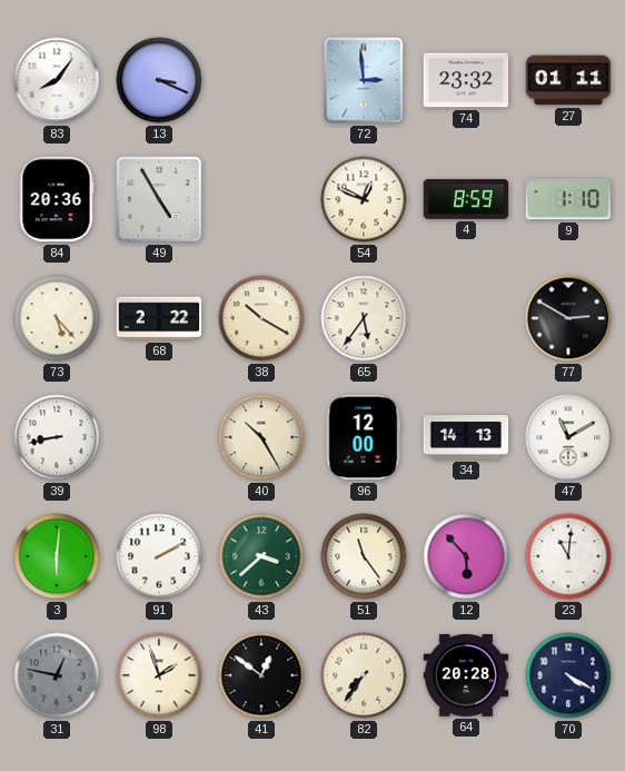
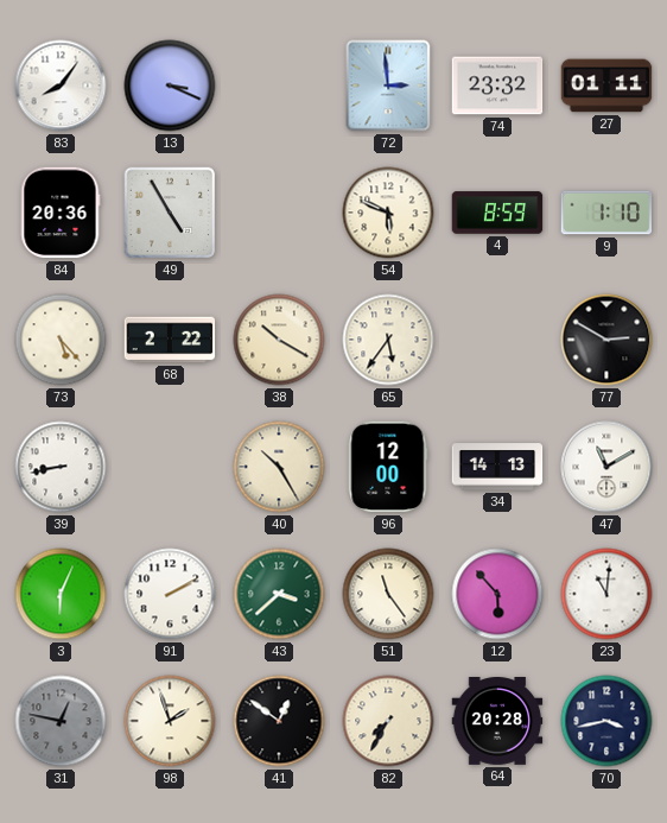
54: 12:49 -> 5:49 (388, 213)
3: 6:01 -> 6:04 (61, 594)
82: 7:36 -> 7:35 (388, 721)
70: 4:20 -> 3:43 (606, 721)
